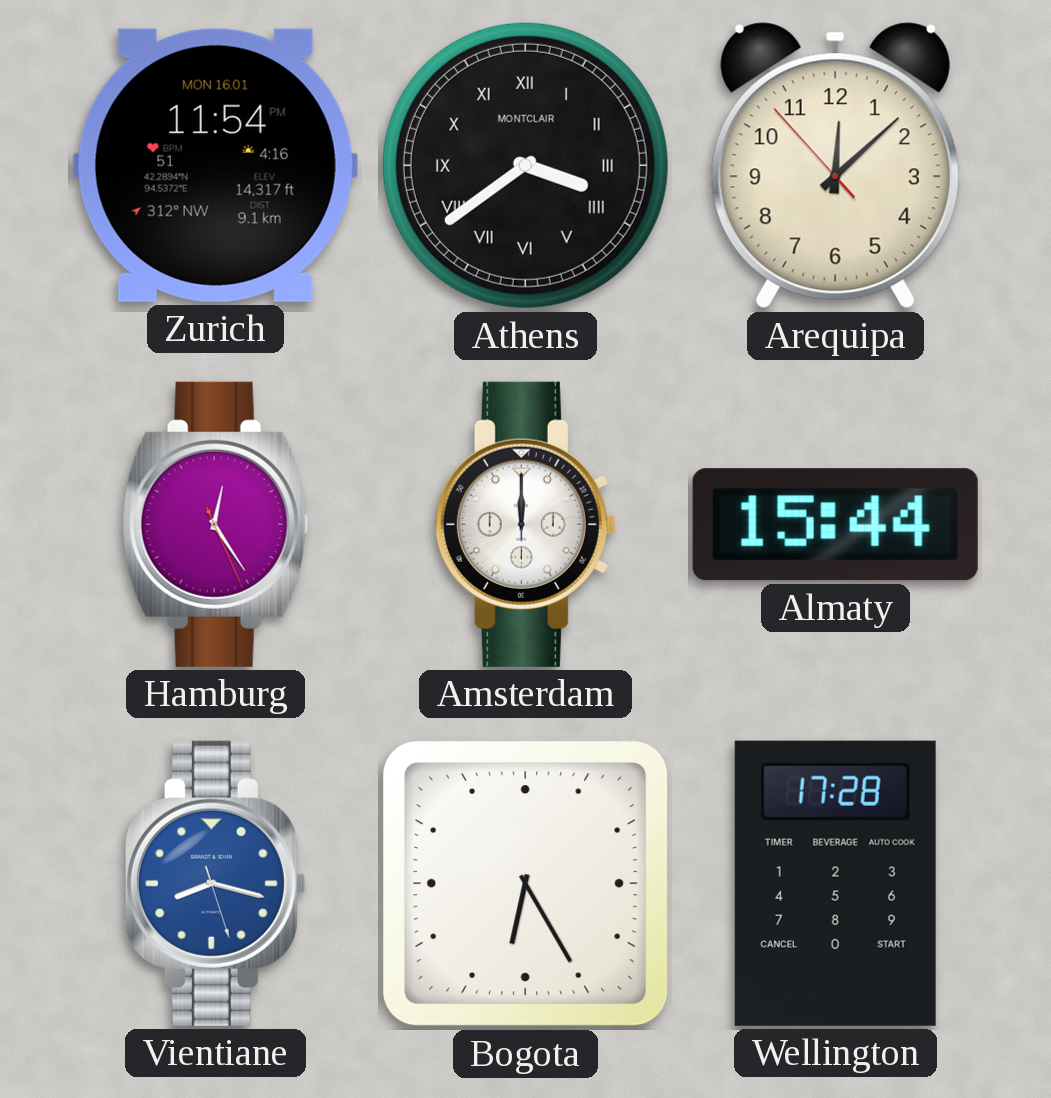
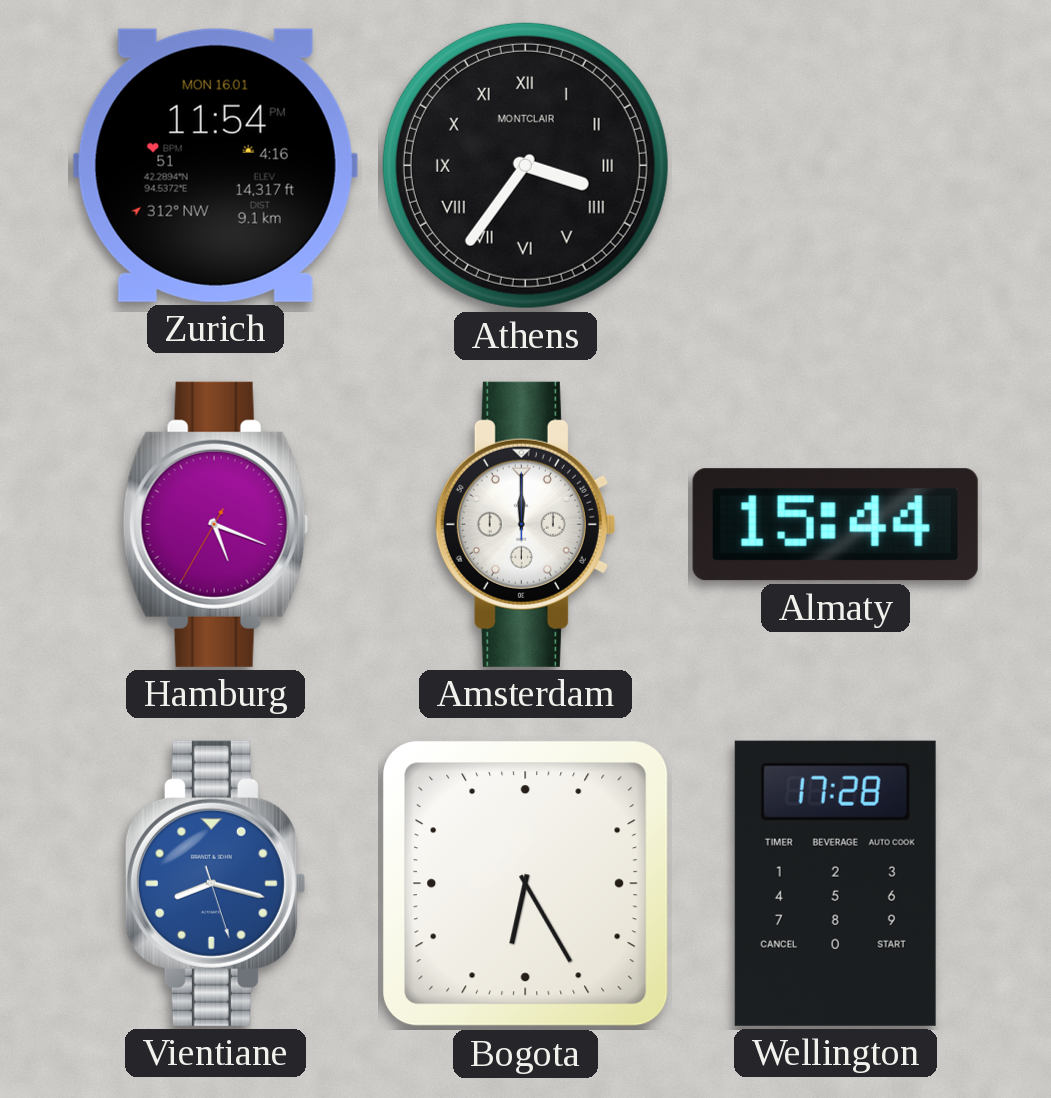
Athens: 3:39 -> 3:36 (525, 165)
Arequipa: 12:07 -> none (835, 166)
Hamburg: 12:24 -> 5:18 (216, 524)
